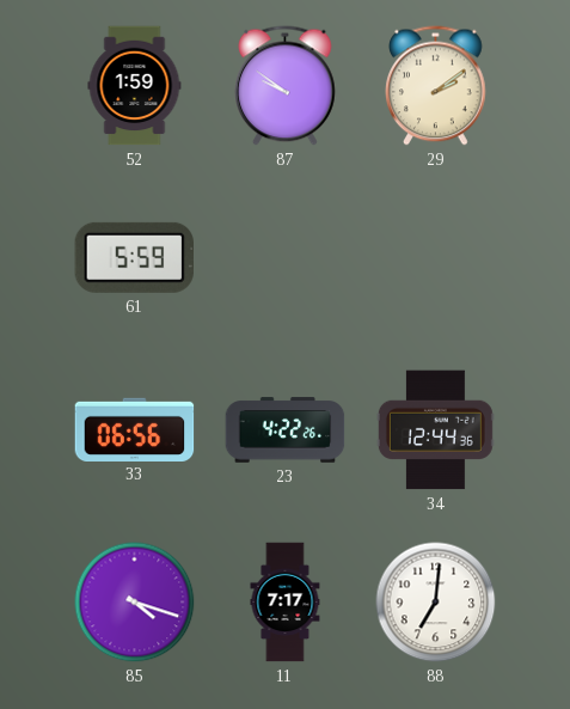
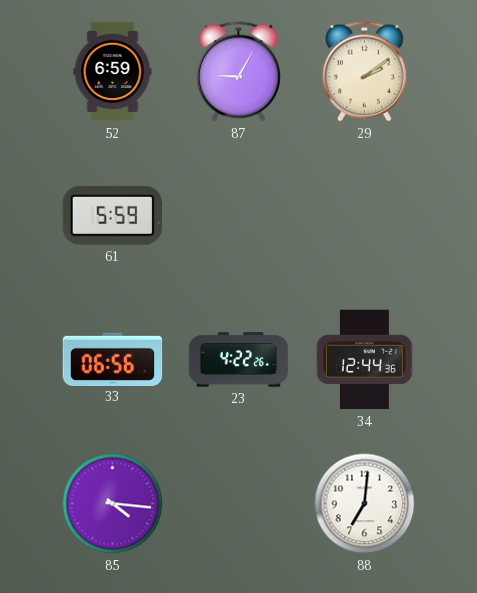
52: 1:59 -> 6:59 (113, 72)
87: 9:51 -> 9:05 (239, 72)
85: 4:18 -> 4:16 (113, 504)
11: 7:17 -> none (286, 603)
